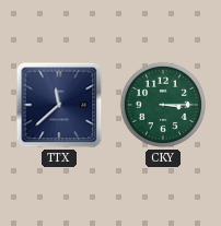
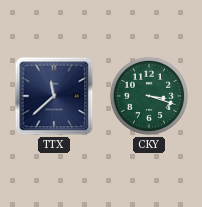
CKY: 3:15 -> 3:18 (149, 96)
